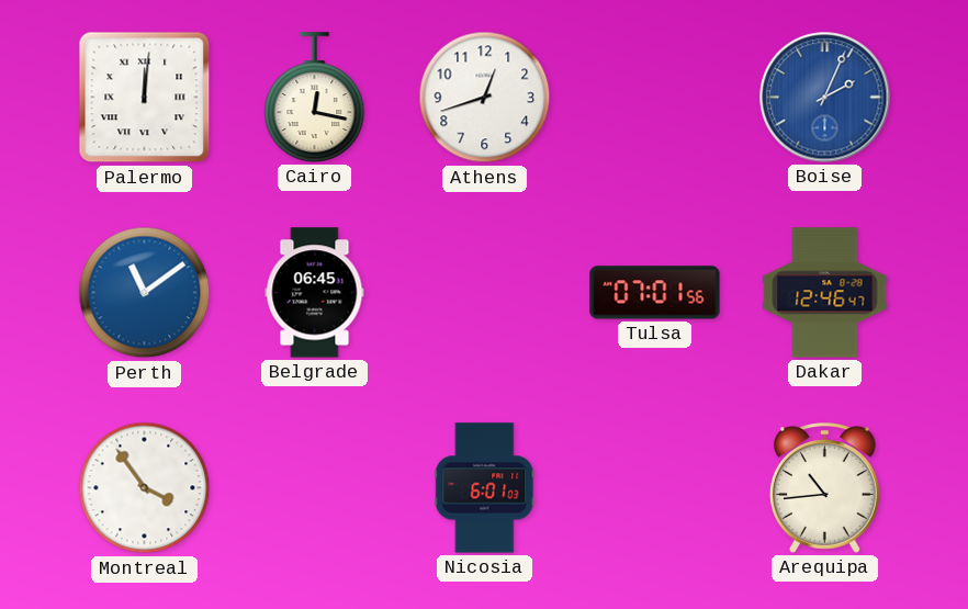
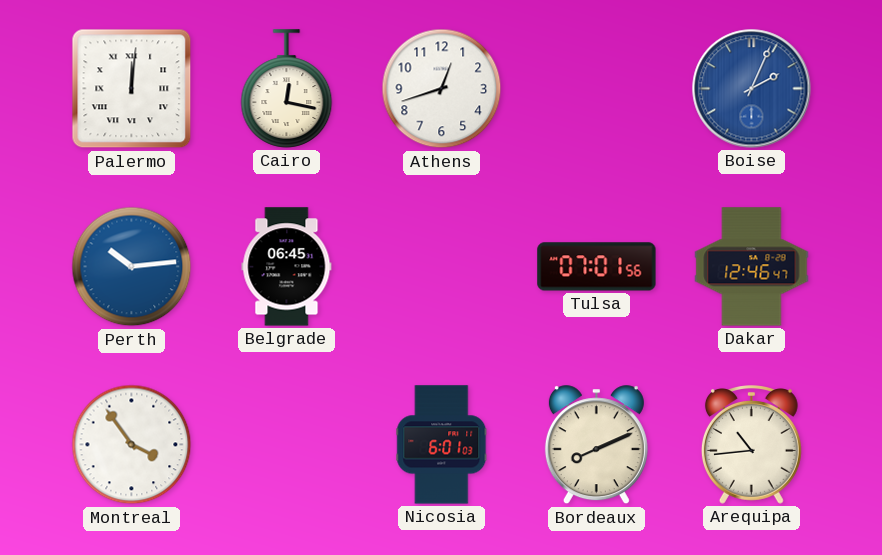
Perth: 11:09 -> 10:14 (132, 267)
Bordeaux: none -> 8:11 (596, 445)
